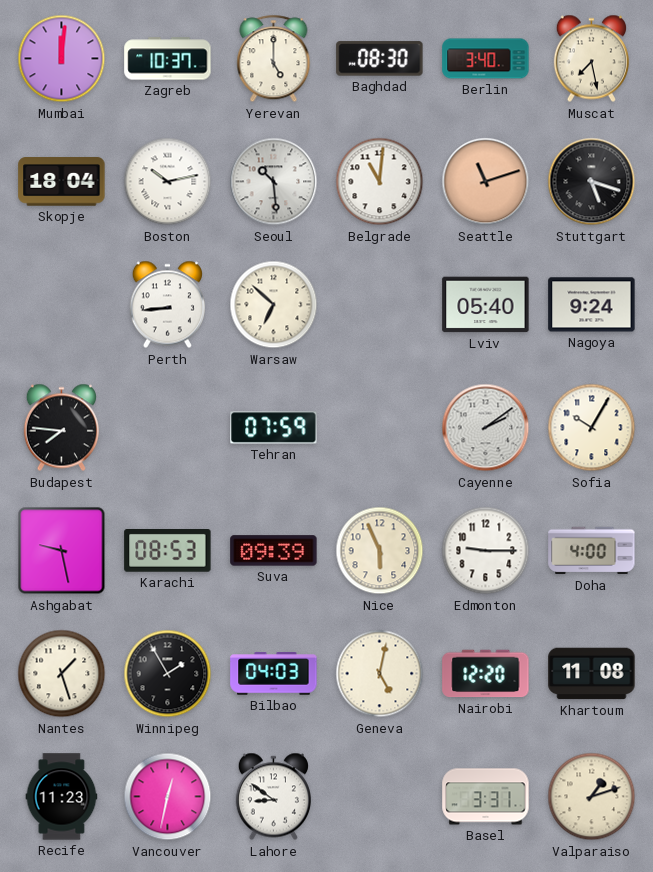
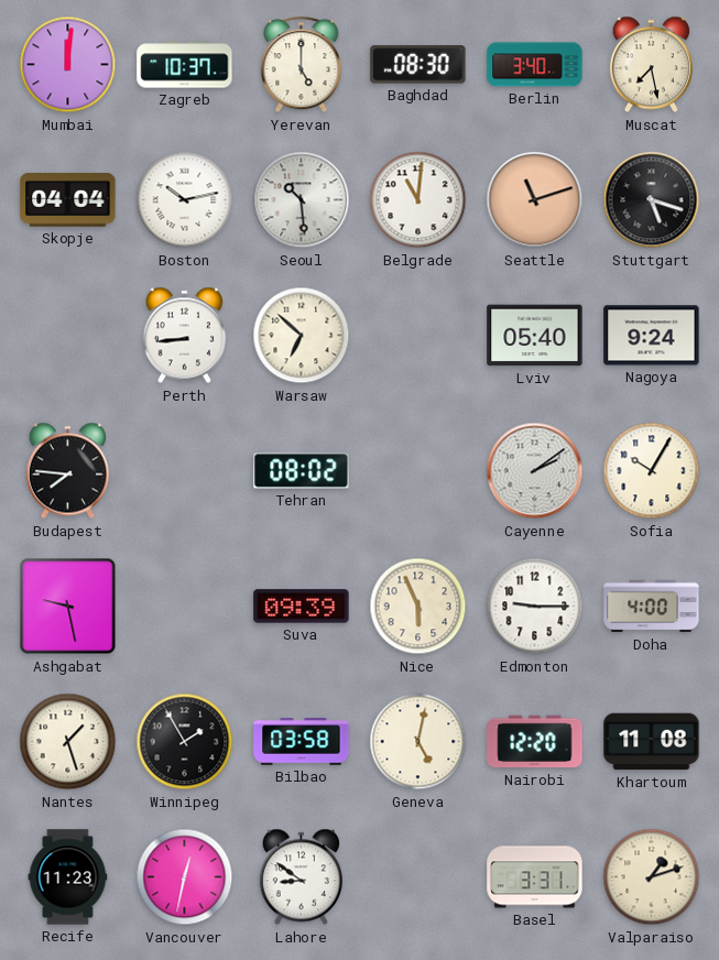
Skopje: 18:04 -> 04:04 (68, 200)
Tehran: 07:59 -> 08:02 (302, 471)
Karachi: 08:53 -> none (168, 551)
Bilbao: 04:03 -> 03:58 (302, 742)
